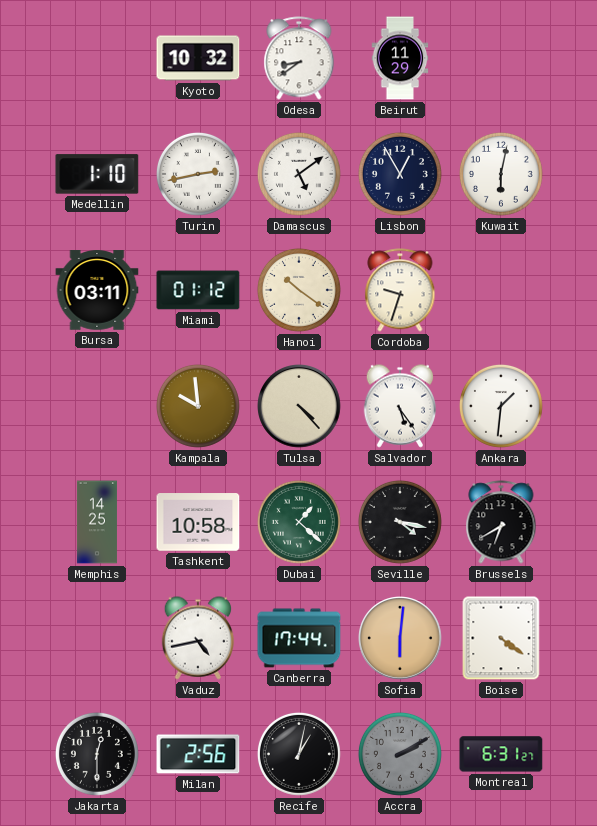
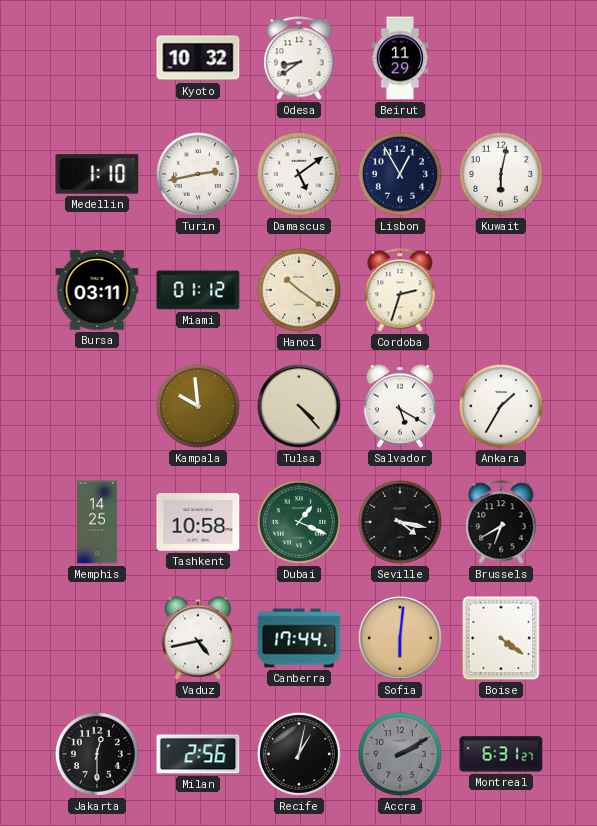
Cordoba: 9:33 -> 2:33 (400, 290)
Salvador: 5:24 -> 5:20 (400, 406)
Ankara: 1:31 -> 1:35 (501, 406)
Dubai: 1:22 -> 1:19 (299, 522)
